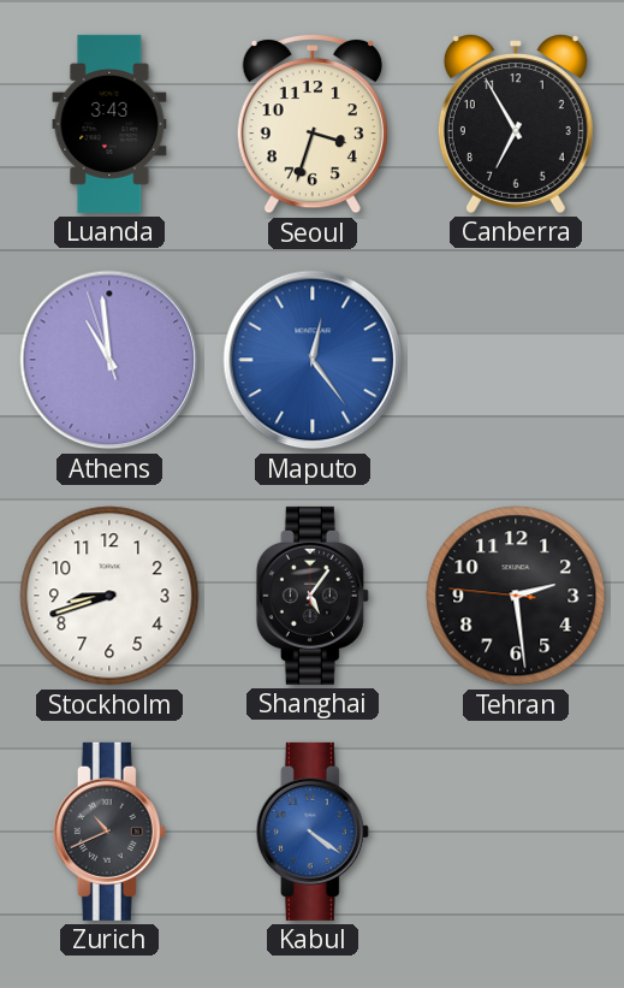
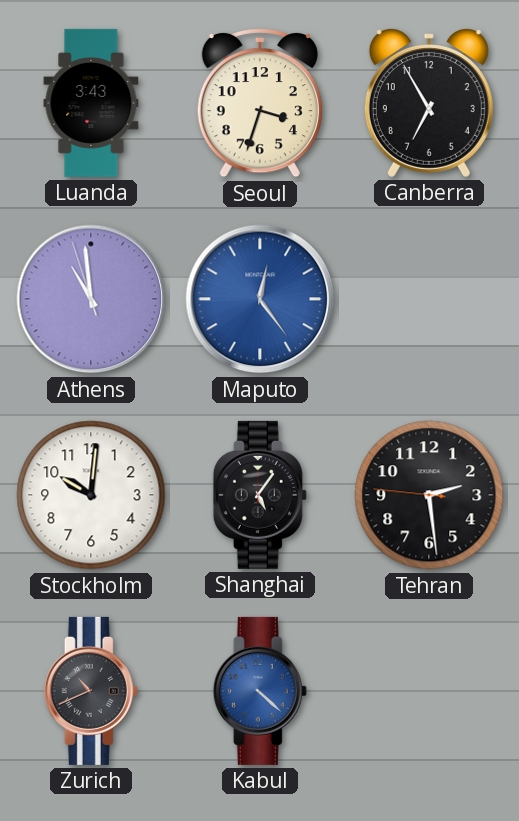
Stockholm: 8:42 -> 10:01 (91, 495)
Kabul: 4:21 -> 4:22 (260, 691)
